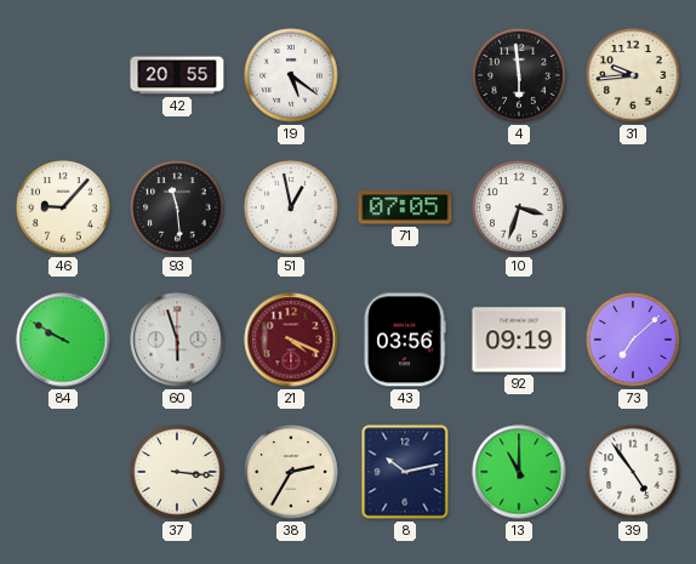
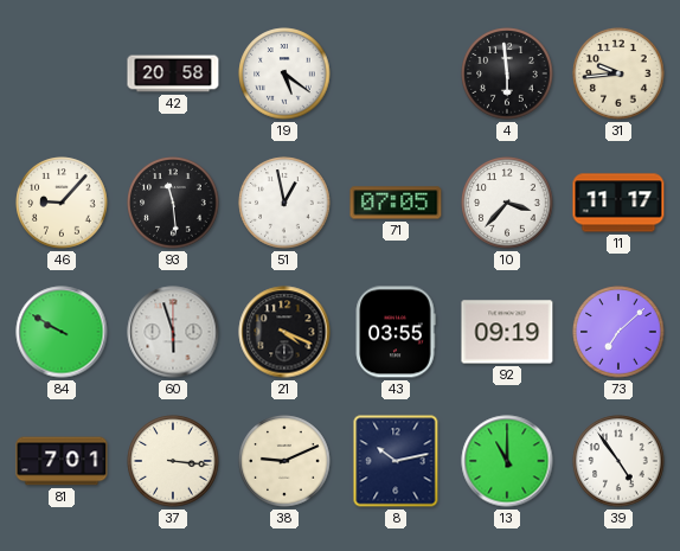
42: 20:55 -> 20:58 (173, 73)
10: 3:33 -> 3:37 (507, 203)
11: none -> 11:17 (618, 203)
21 dial: burgundy -> black (284, 332)
43: 03:56 -> 03:55 (396, 332)
81: none -> 7:01 (62, 461)
38: 2:35 -> 9:11 (284, 461)
